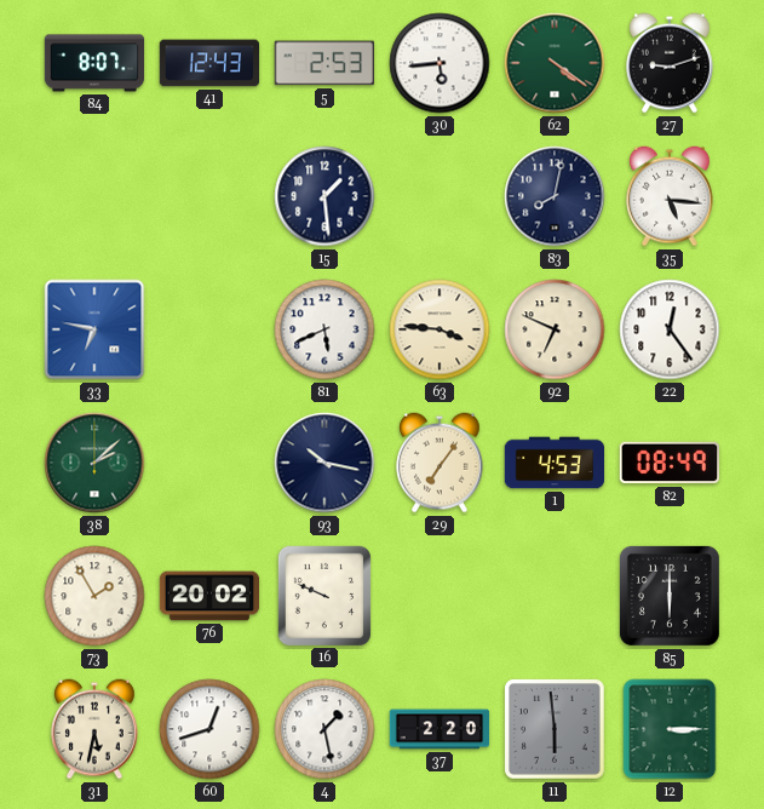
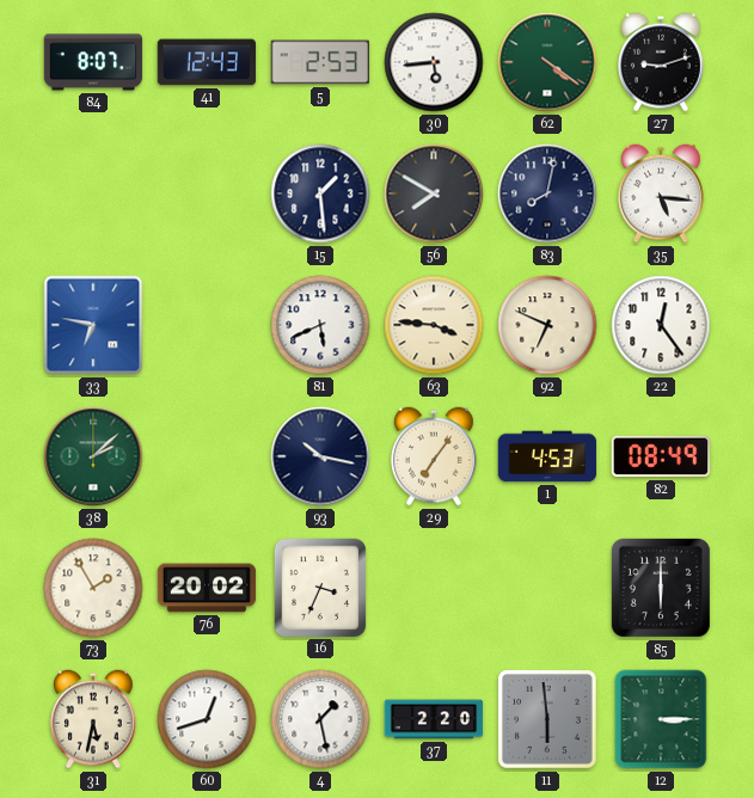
56: none -> 7:50 (434, 194)
16: 9:49 -> 3:34 (319, 587)
